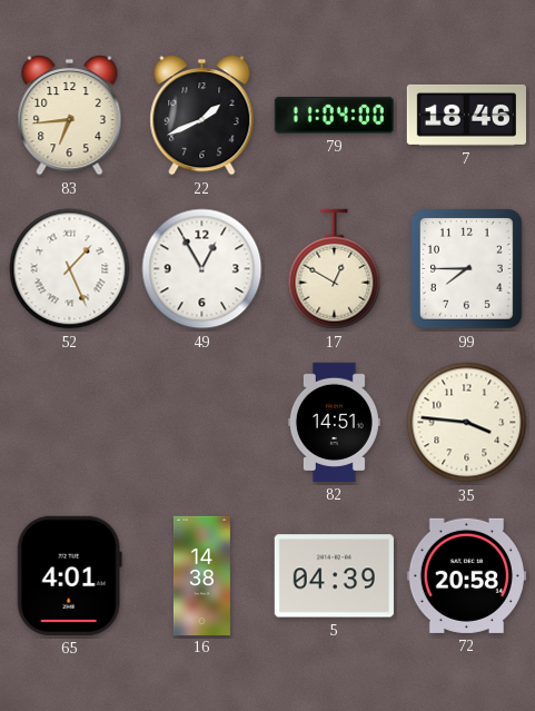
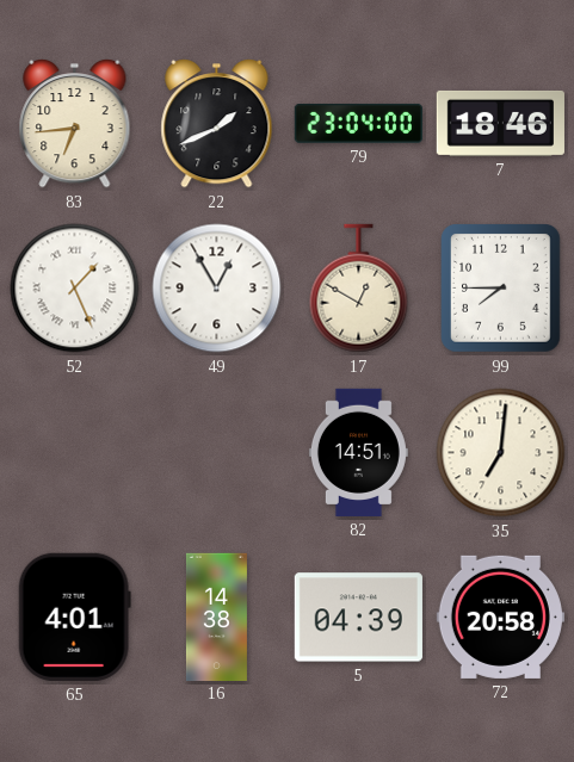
79: 11:04 -> 23:04 (358, 123)
35: 3:46 -> 7:01 (501, 453)
